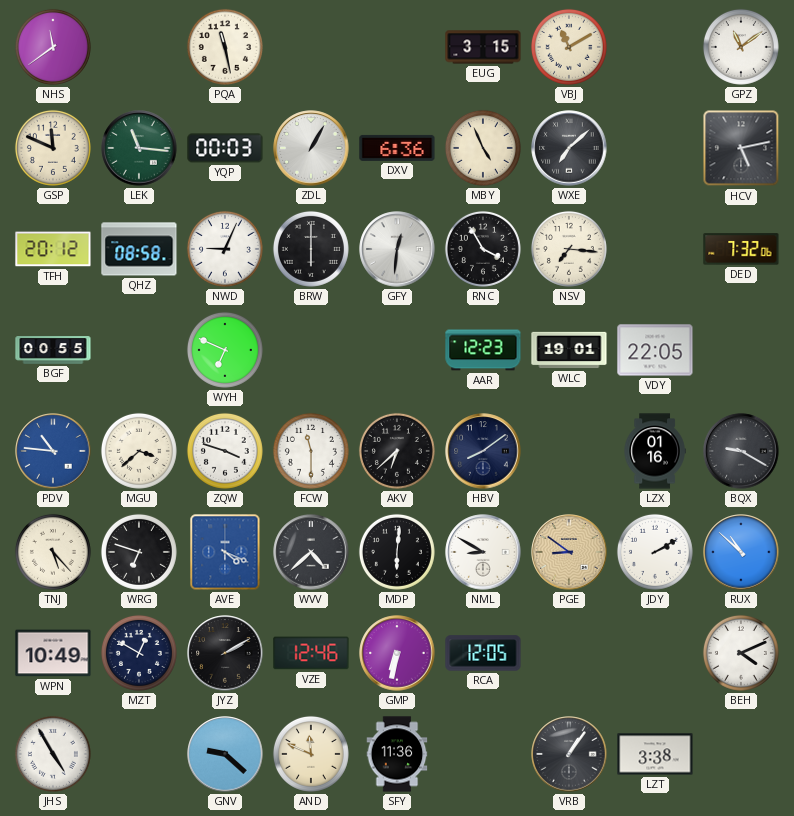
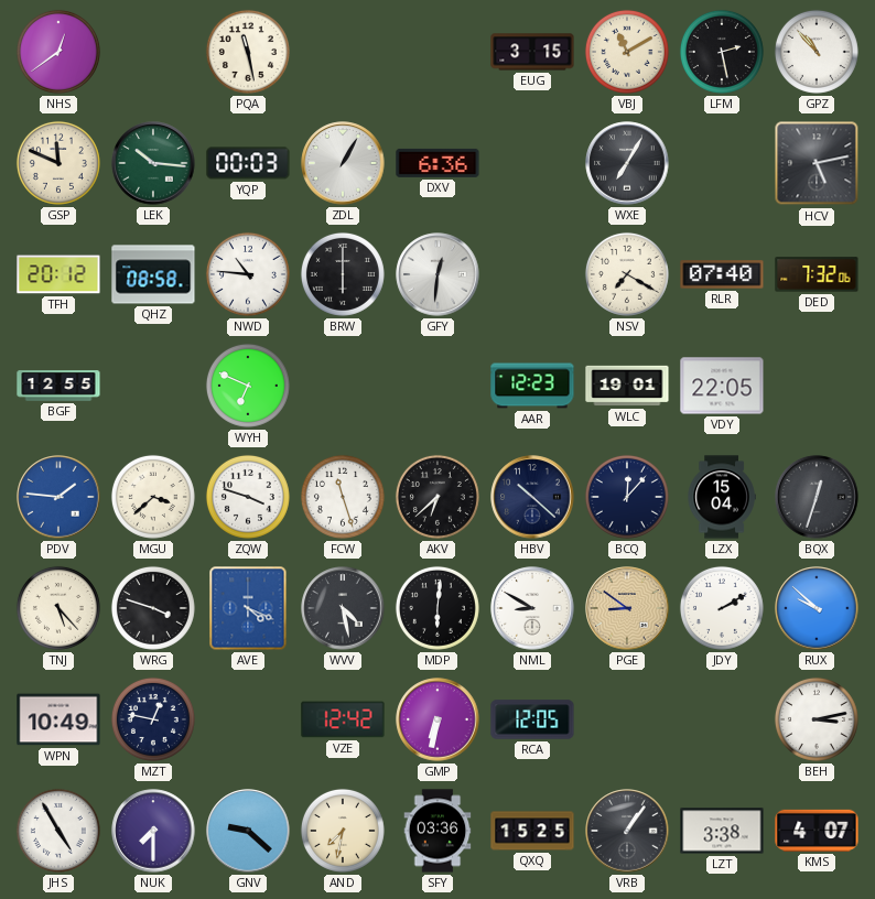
NHS: 11:39 -> 12:39 (58, 52)
LFM: none -> 2:28 (722, 52)
GPZ: 11:09 -> 10:53 (817, 52)
LEK: 11:16 -> 10:16 (153, 163)
MBY: 4:56 -> none (483, 148)
WXE: 7:08 -> 7:05 (627, 163)
NWD: 9:04 -> 10:46 (248, 274)
RNC: 3:55 -> none (483, 249)
NSV: 7:16 -> 7:20 (627, 274)
RLR: none -> 07:40 (722, 274)
BGF: 00:55 -> 12:55 (58, 386)
PDV: 10:46 -> 1:46 (58, 497)
FCW: 11:30 -> 11:27 (343, 497)
HBV: 8:09 -> 10:22 (532, 497)
BCQ: none -> 12:07 (627, 497)
LZX: 01:16 -> 15:04 (722, 497)
BQX: 9:20 -> 12:33 (817, 497)
WRG: 6:48 -> 3:48 (153, 608)
WVV: 4:38 -> 4:28 (343, 608)
RUX: 10:52 -> 9:52 (817, 608)
MZT: 12:50 -> 12:47 (153, 719)
JYZ: 2:10 -> none (225, 653)
VZE: 12:46 -> 12:42 (343, 719)
BEH: 4:11 -> 3:13 (817, 719)
NUK: none -> 7:30 (153, 831)
AND: 11:49 -> 7:32 (343, 831)
SFY: 11:36 -> 03:36 (437, 831)
QXQ: none -> 15:25 (532, 831)
KMS: none -> 4:07 (817, 831)
